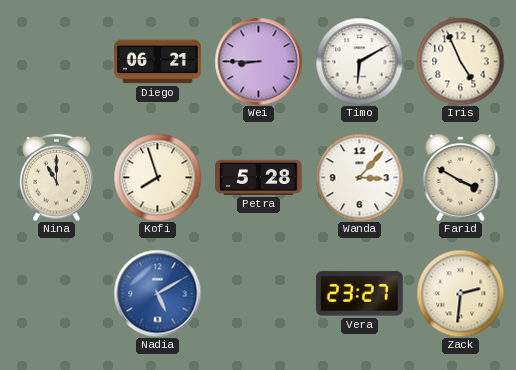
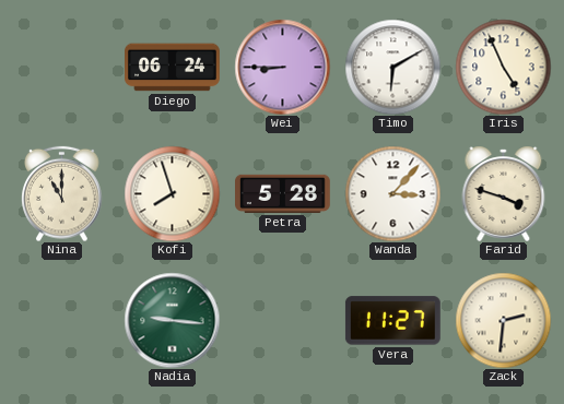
Diego: 06:21 -> 06:24 (173, 68)
Farid: 3:50 -> 3:48 (504, 193)
Nadia: 5:10 -> 9:16 (172, 320)
Nadia dial: blue -> green (172, 320)
Vera: 23:27 -> 11:27 (392, 321)
